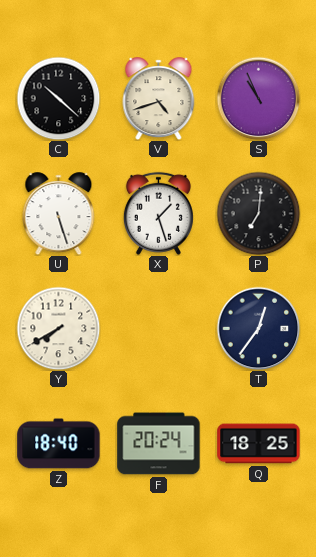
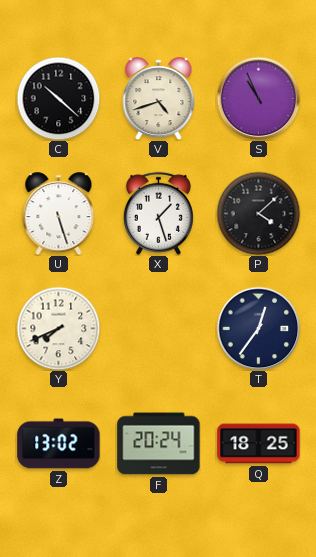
P: 7:01 -> 4:08 (258, 213)
Y: 7:40 -> 7:41 (58, 328)
Z: 18:40 -> 13:02 (59, 444)
